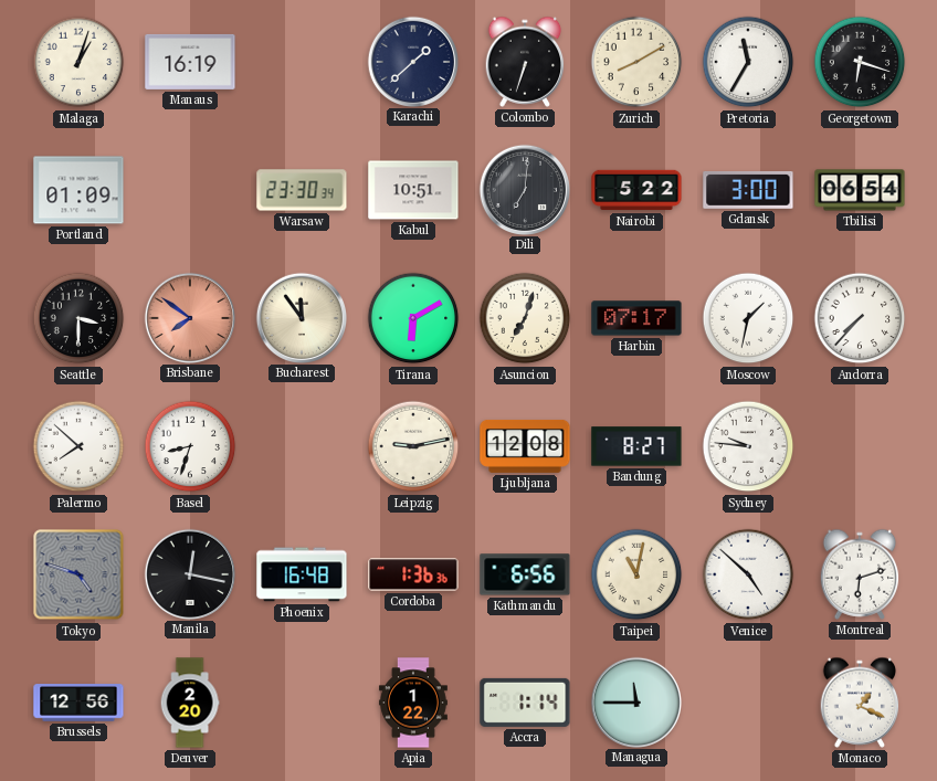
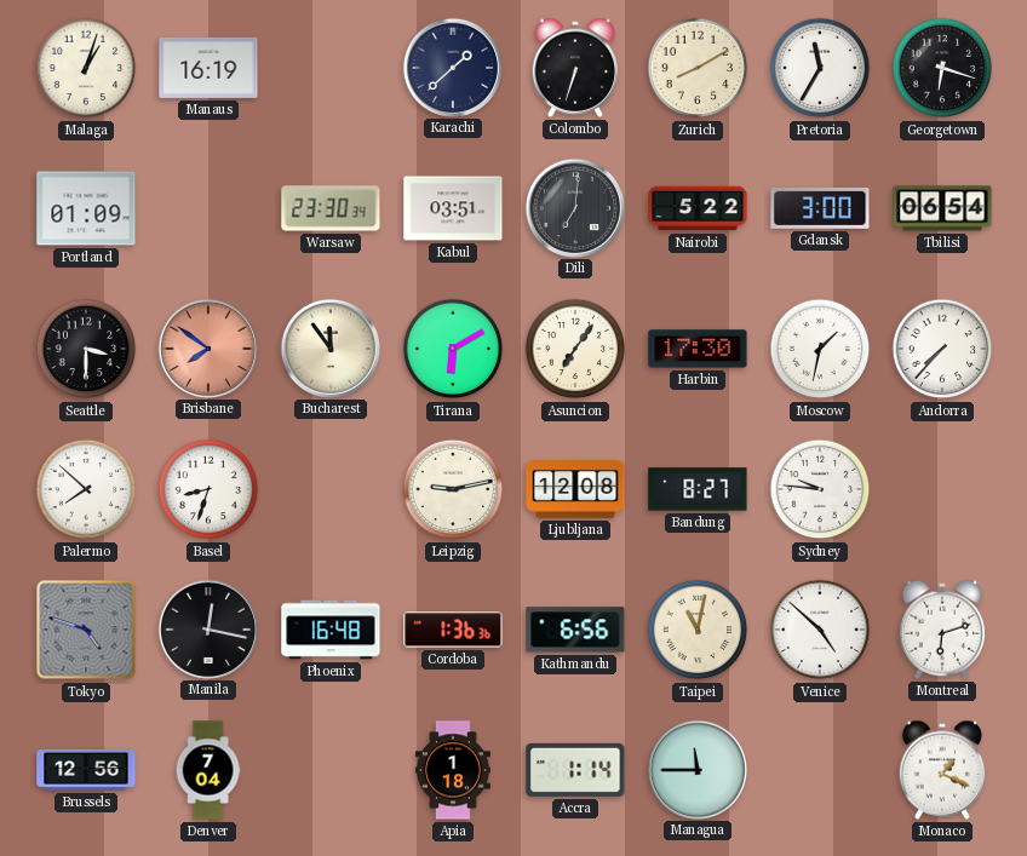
Kabul: 10:51 -> 03:51 (453, 208)
Asuncion: 7:03 -> 7:06 (575, 349)
Harbin: 07:17 -> 17:30 (698, 349)
Denver: 2:20 -> 7:04 (208, 770)
Apia: 1:22 -> 1:18 (453, 770)
